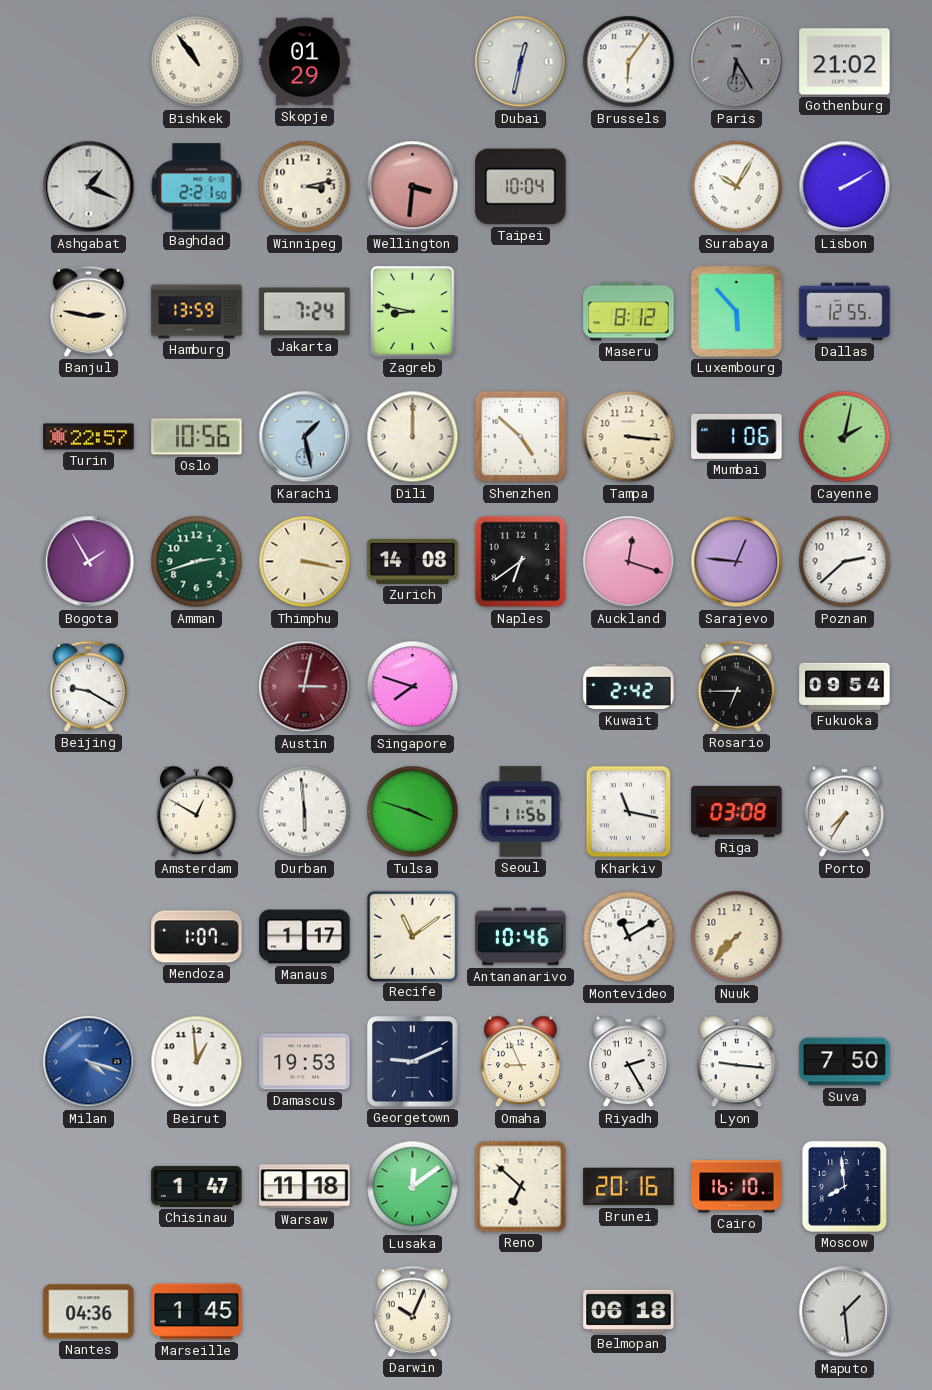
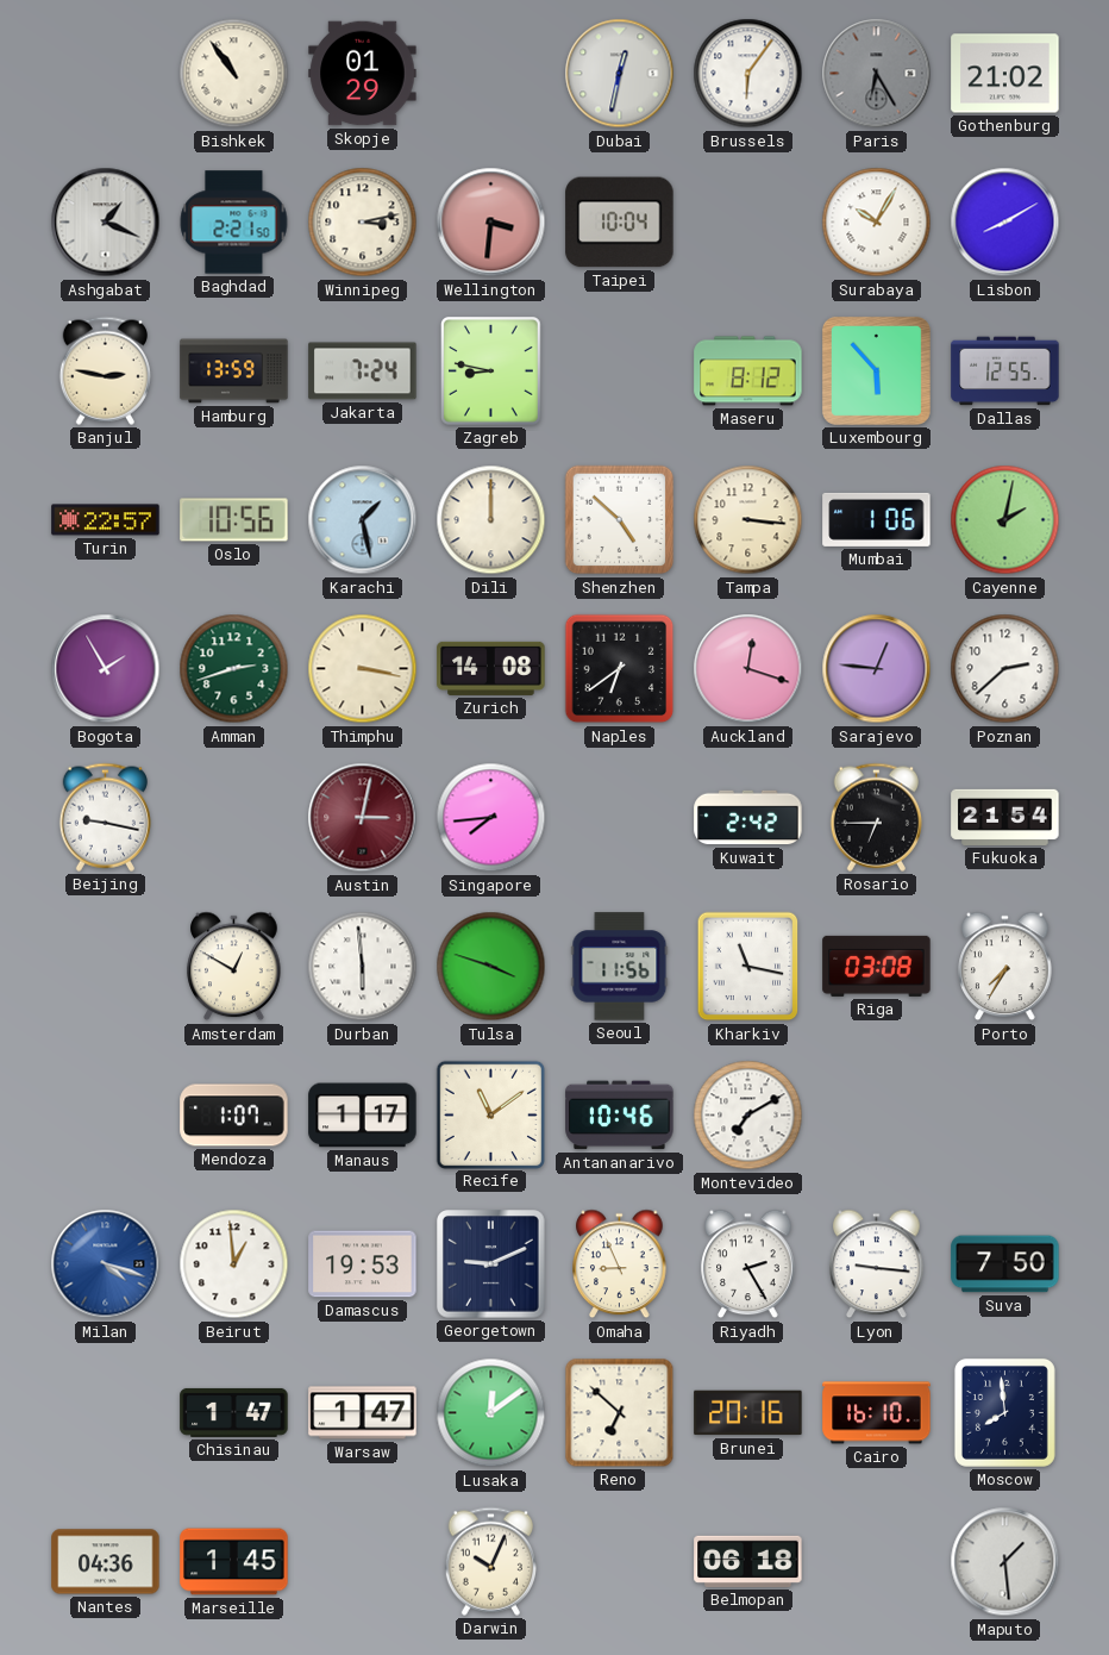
Lisbon: 2:10 -> 8:10 (1005, 223)
Beijing: 9:20 -> 9:17 (105, 817)
Singapore: 7:48 -> 7:44 (491, 818)
Fukuoka: 09:54 -> 21:54 (1005, 817)
Montevideo: 11:10 -> 7:10 (748, 1116)
Nuuk: 7:37 -> none (737, 937)
Warsaw: 11:18 -> 1:47 (363, 1413)
